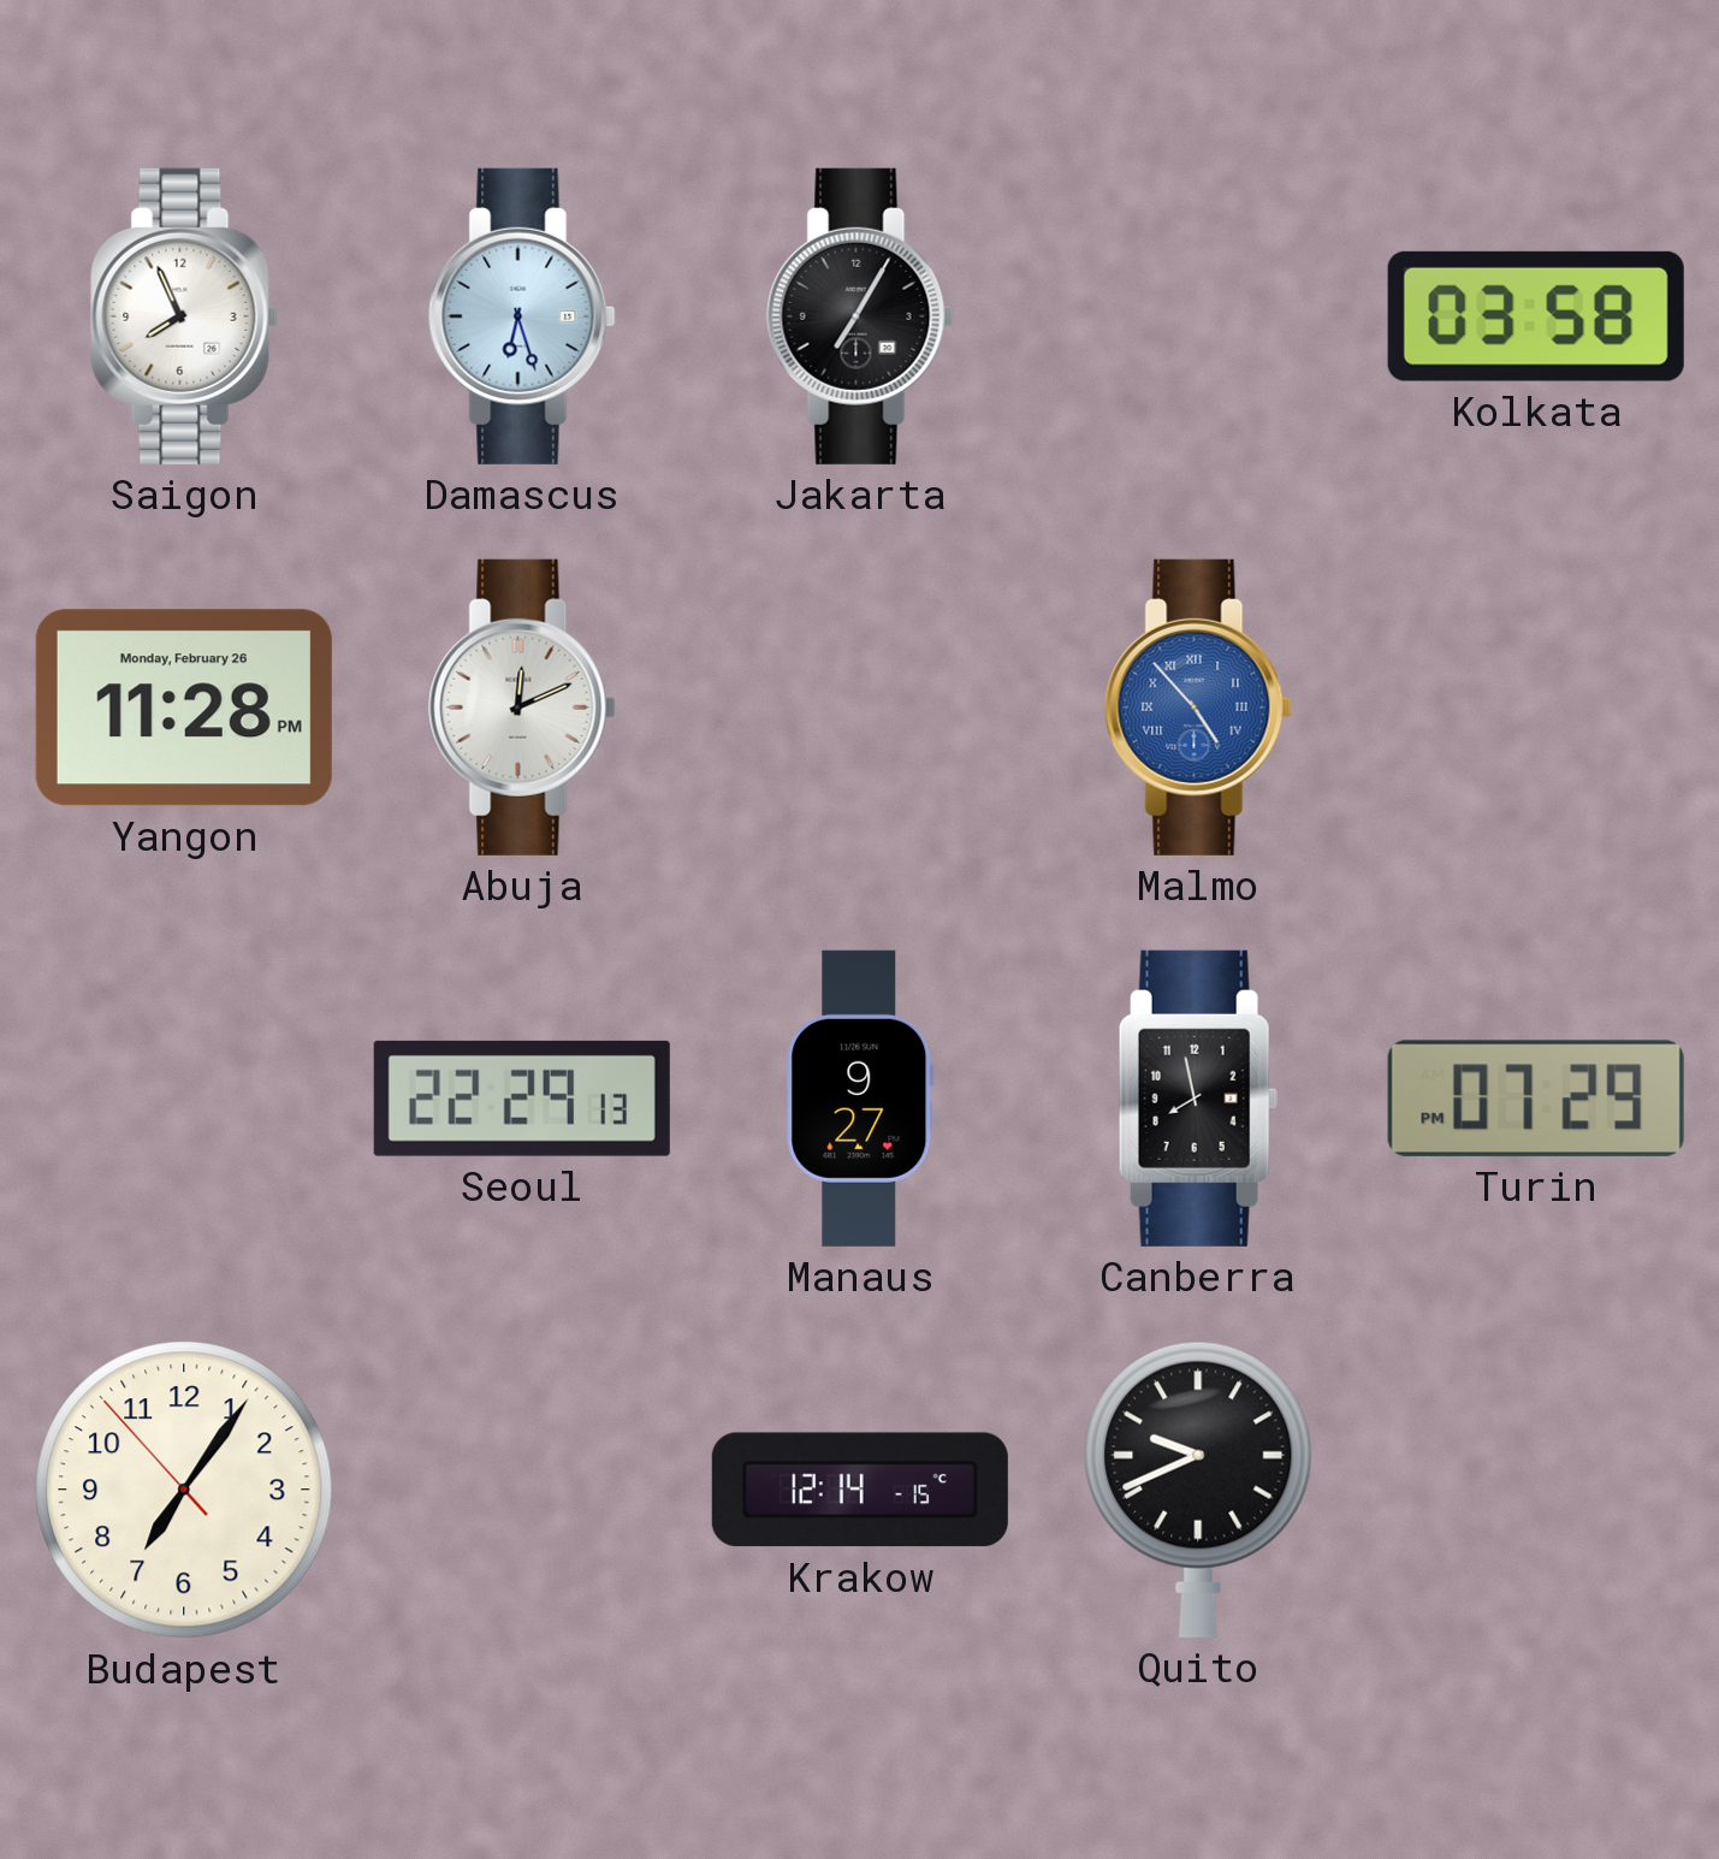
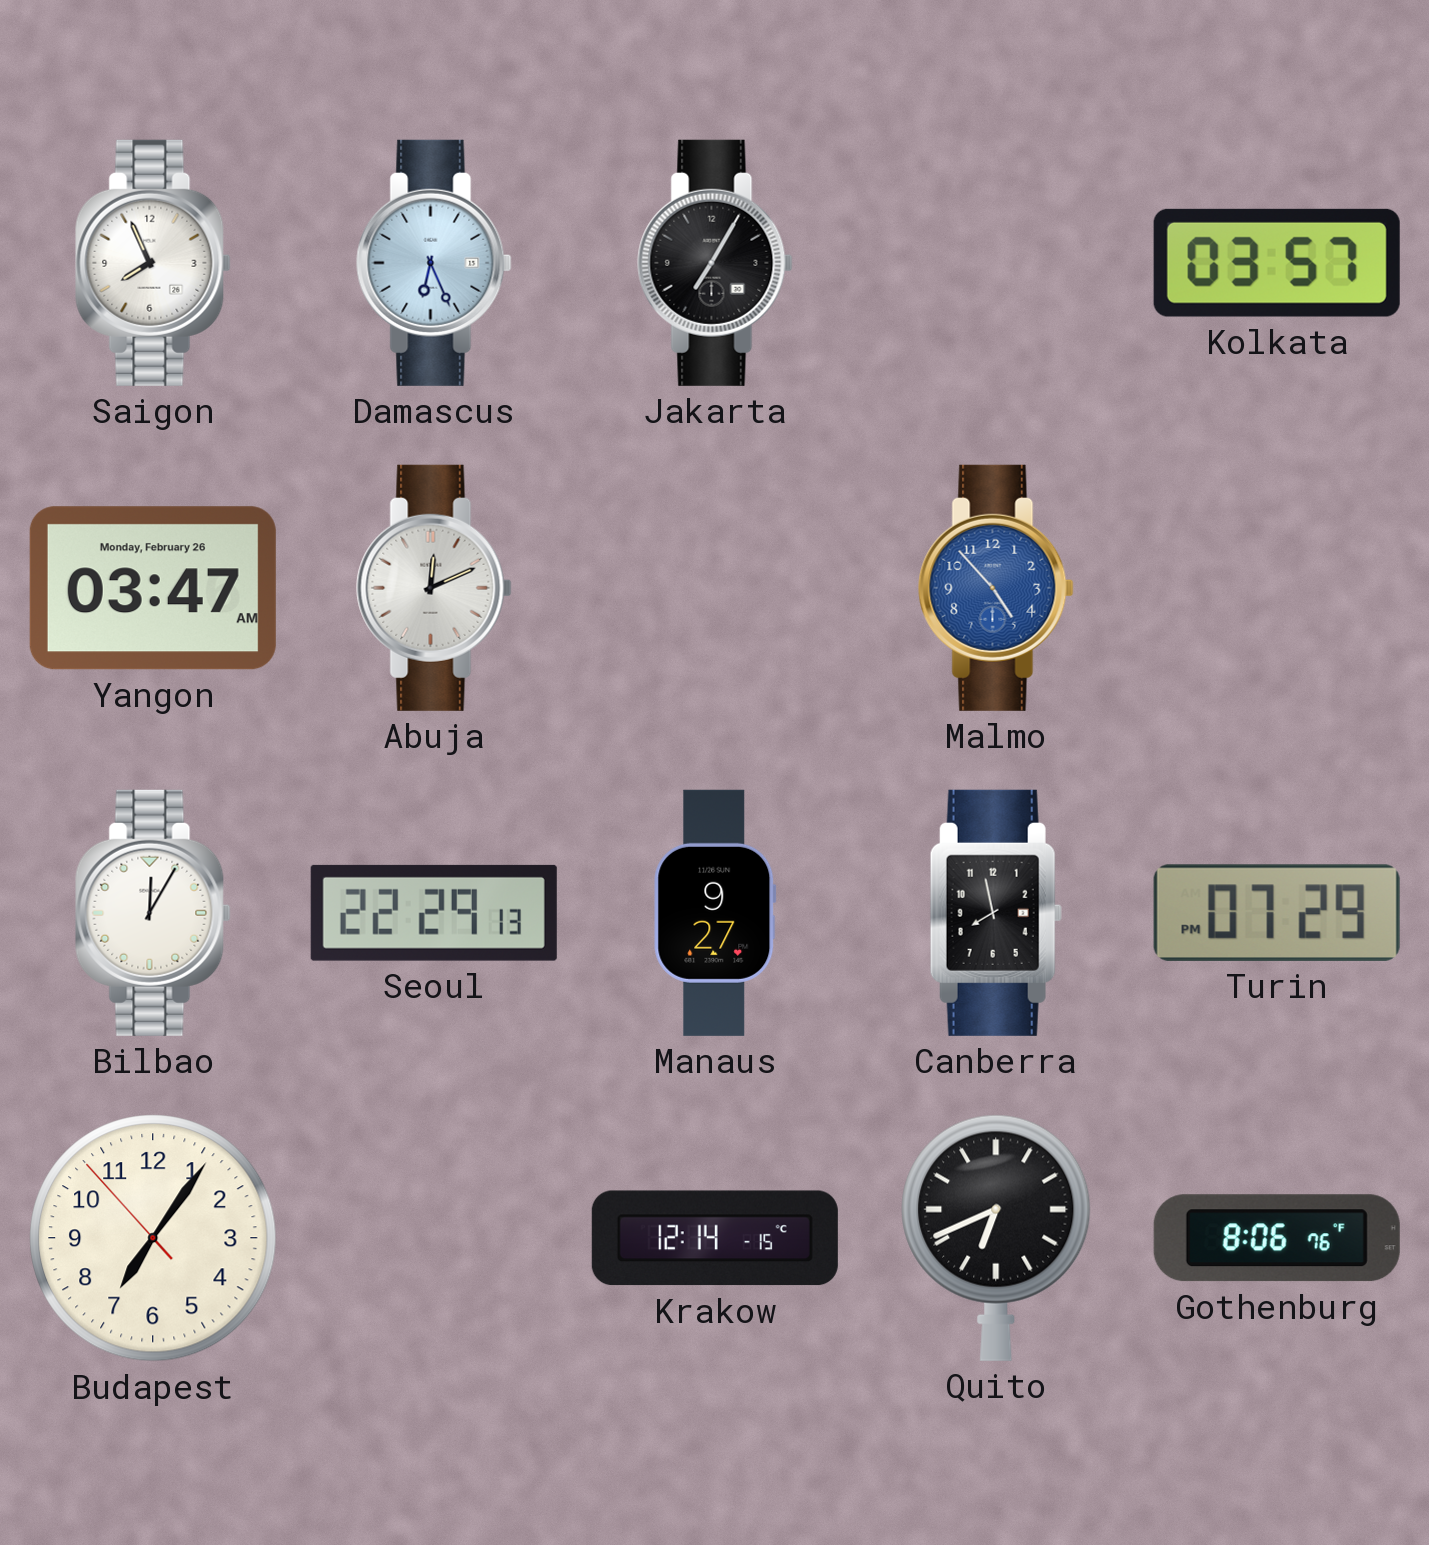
Damascus: 6:27 -> 6:26 (434, 263)
Kolkata: 03:58 -> 03:57 (1277, 263)
Yangon: 11:28 -> 03:47 (153, 588)
Malmo numerals: Roman -> Arabic (996, 588)
Bilbao: none -> 12:05 (153, 913)
Quito: 9:41 -> 6:41 (996, 1238)
Gothenburg: none -> 8:06 (1277, 1238)
